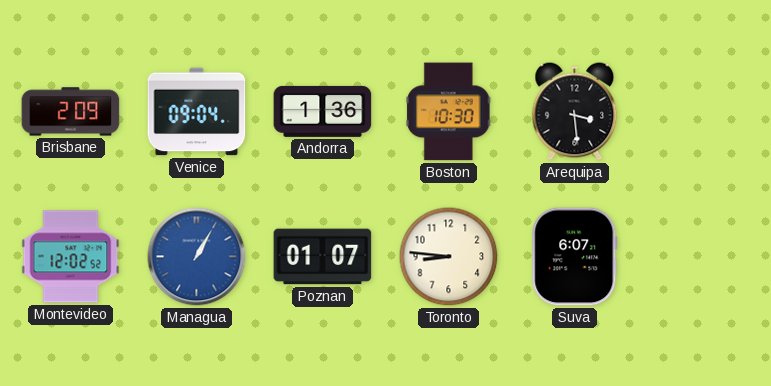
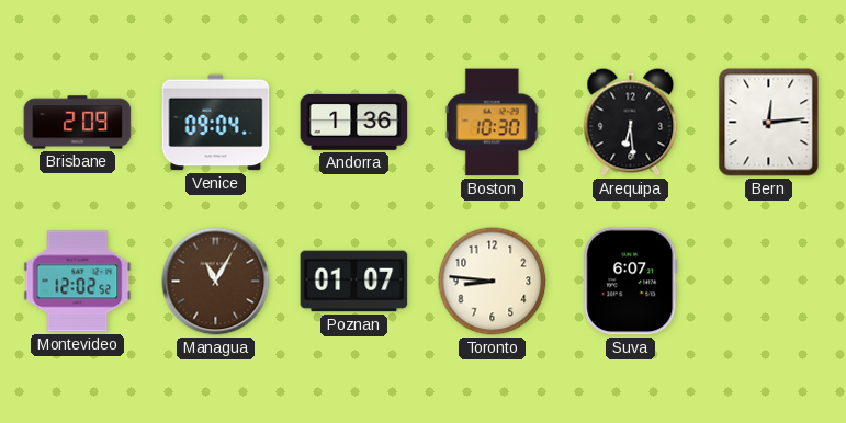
Arequipa: 3:29 -> 6:29 (631, 123)
Bern: none -> 12:14 (769, 123)
Managua: 1:05 -> 11:05 (216, 282)
Managua dial: blue -> brown (216, 282)
